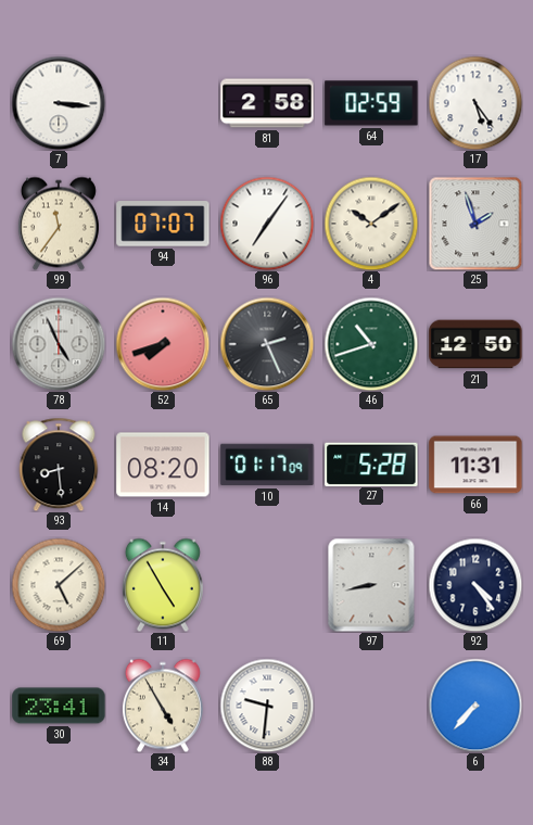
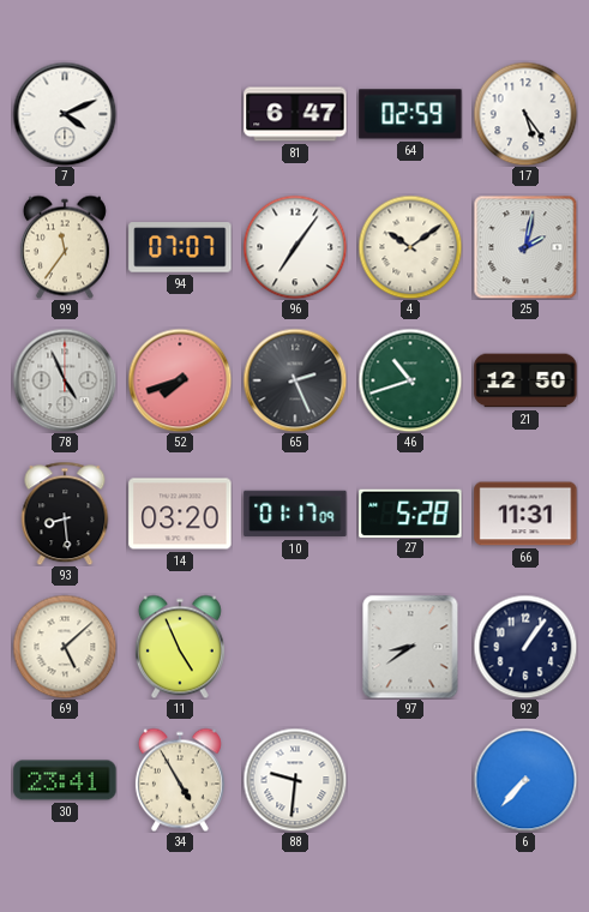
7: 3:16 -> 4:11 (65, 114)
81: 2:58 -> 6:47 (295, 114)
25: 1:57 -> 2:02 (525, 247)
14: 08:20 -> 03:20 (180, 514)
11: 4:55 -> 4:56 (180, 647)
97: 8:43 -> 8:39 (410, 647)
92: 4:24 -> 1:06 (525, 647)
